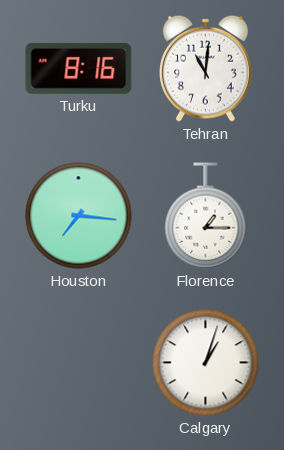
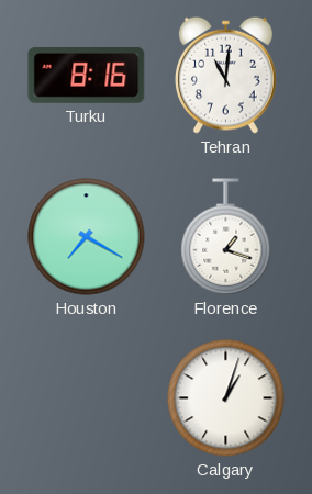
Houston: 7:16 -> 7:20 (87, 237)
Florence: 1:15 -> 1:18 (226, 237)
